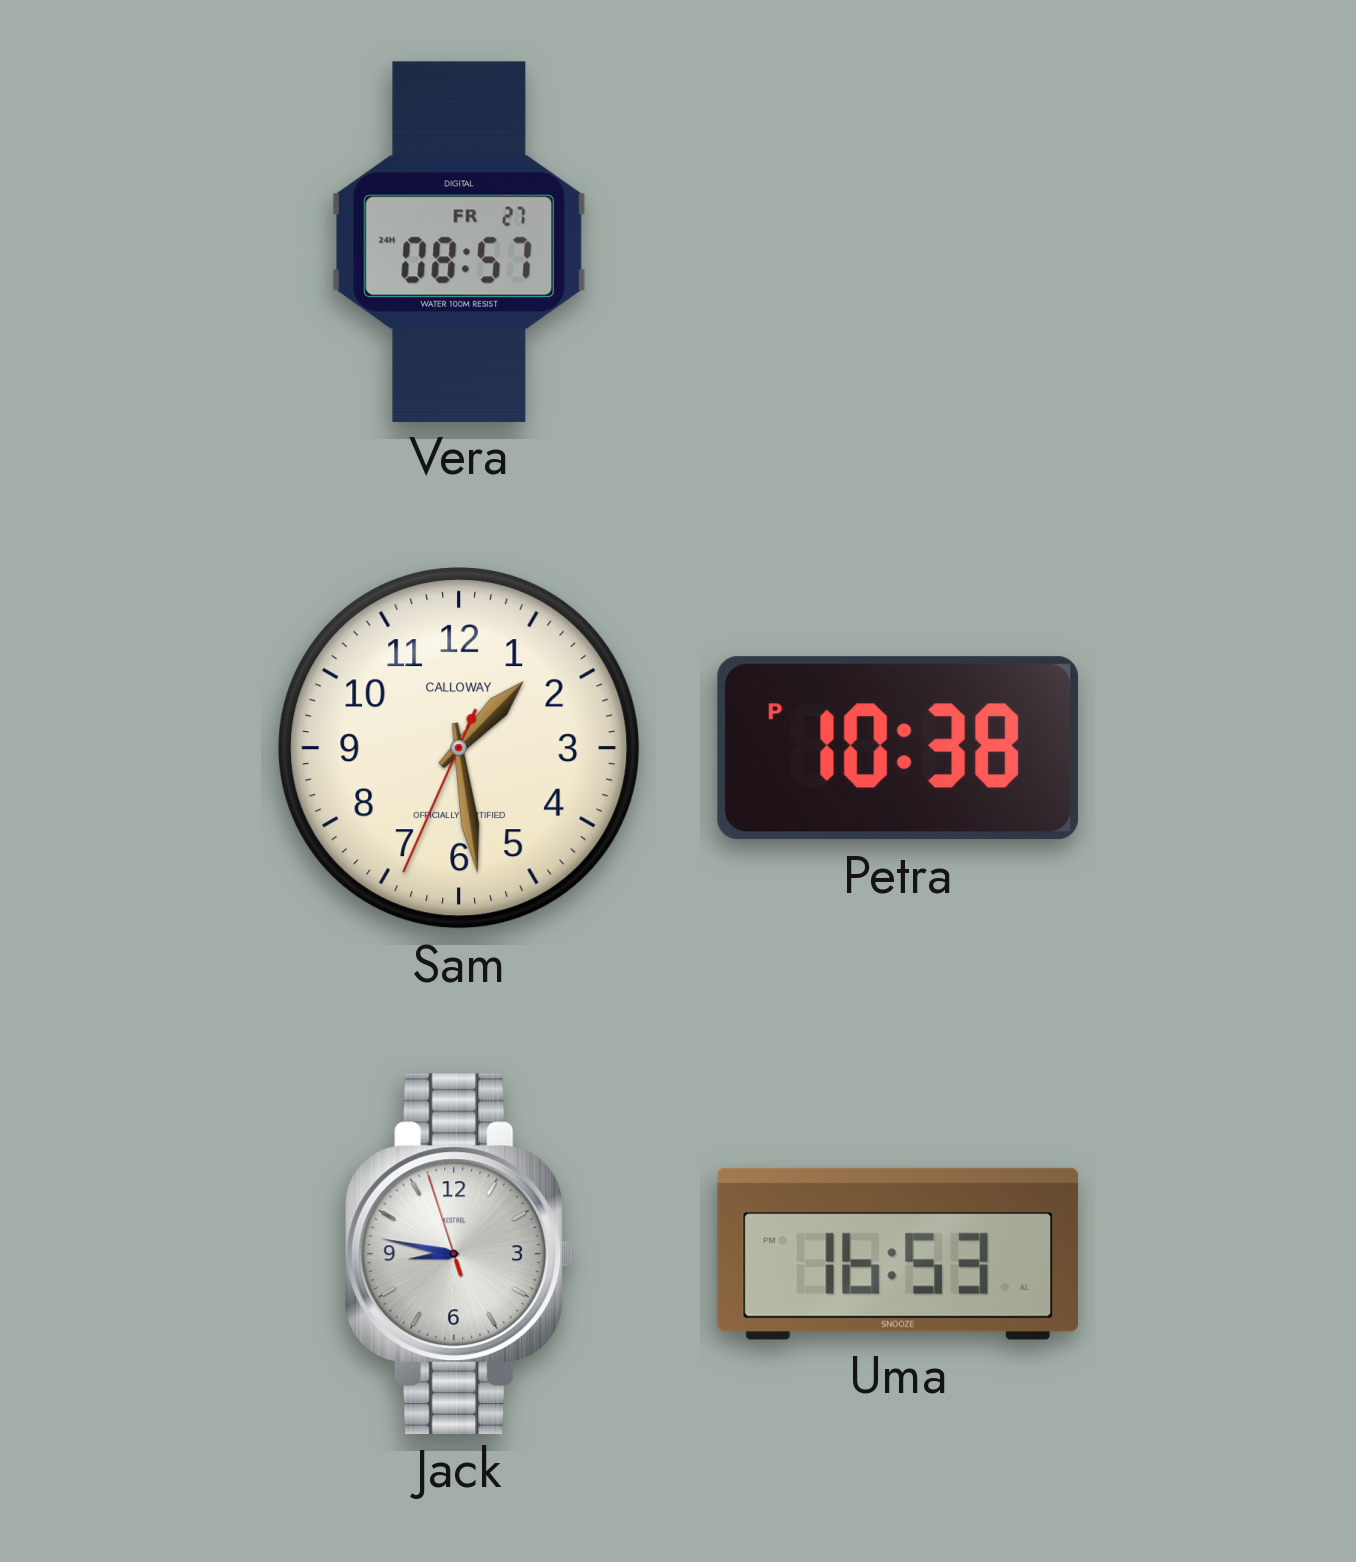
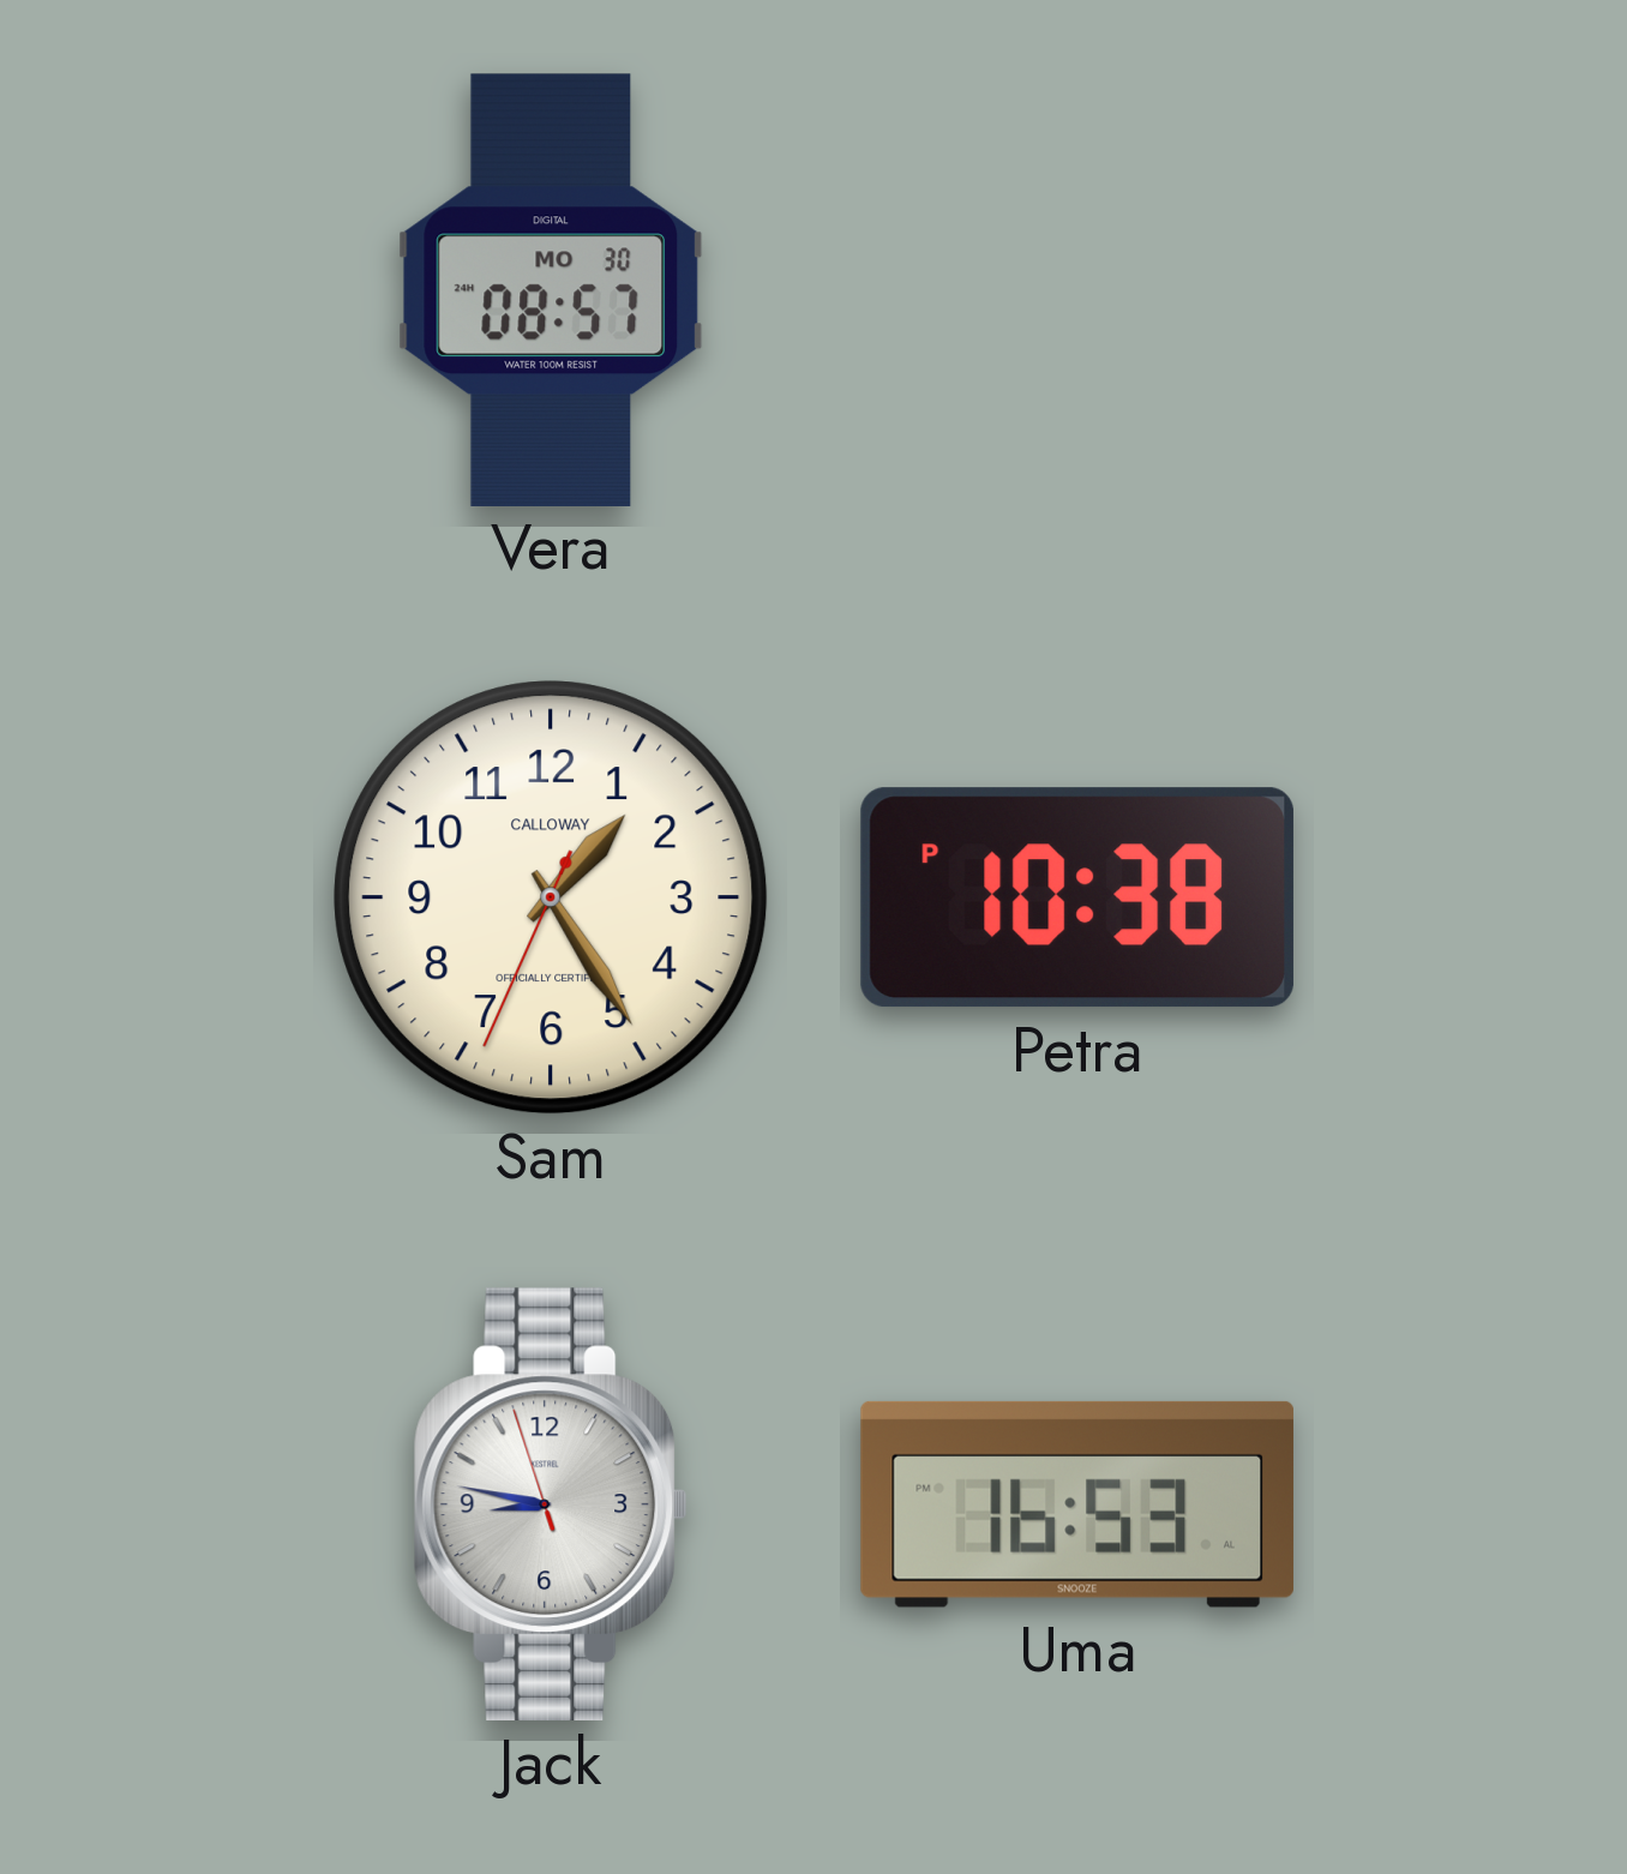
Vera date: FR 27 -> MO 30 (551, 289)
Sam: 1:28 -> 1:24 (551, 897)
